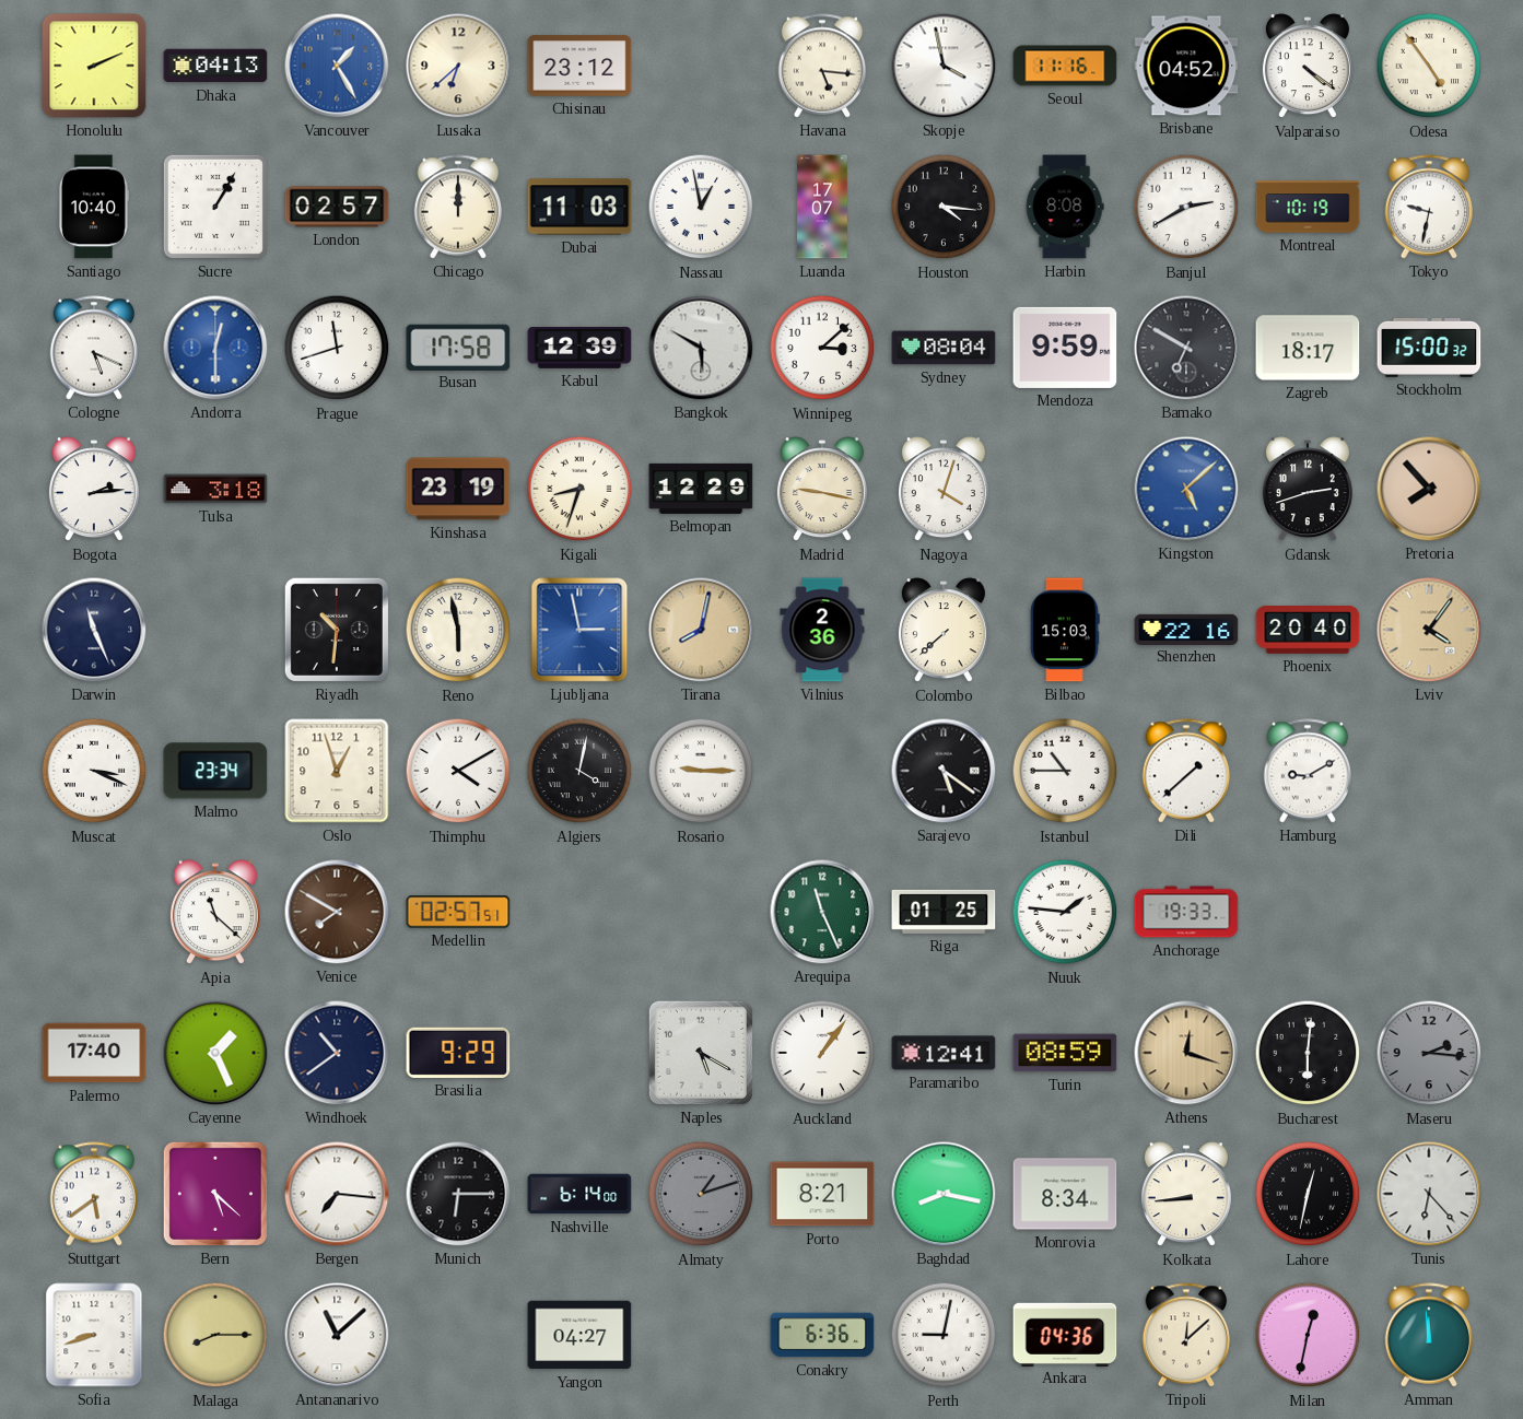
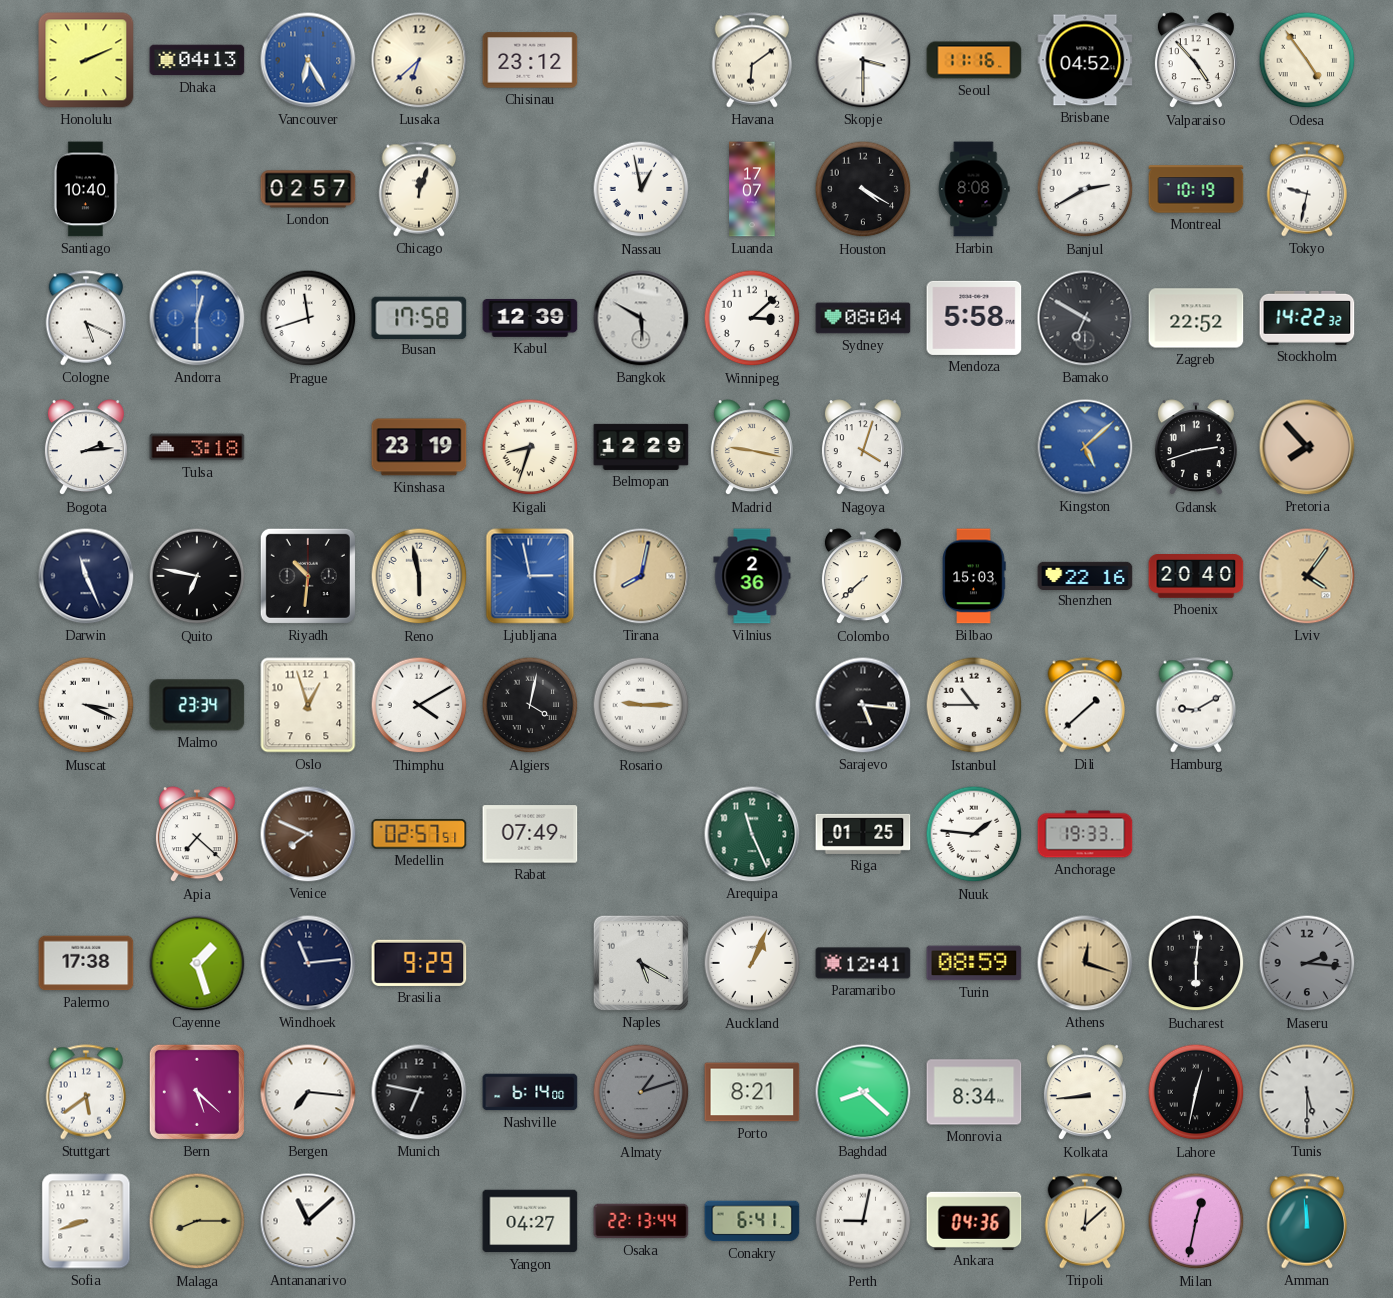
Vancouver: 1:25 -> 6:25 (308, 60)
Havana: 5:16 -> 6:09 (752, 60)
Skopje: 3:58 -> 3:30 (863, 60)
Valparaiso: 4:21 -> 4:53 (1196, 61)
Sucre: 1:05 -> none (215, 207)
Chicago: 12:00 -> 12:03 (419, 189)
Dubai: 11:03 -> none (579, 207)
Houston: 4:16 -> 4:20 (863, 189)
Mendoza: 9:59 -> 5:58 (974, 318)
Zagreb: 18:17 -> 22:52 (1196, 318)
Stockholm: 15:00 -> 14:22 (1307, 318)
Quito: none -> 6:47 (197, 576)
Sarajevo: 5:21 -> 5:16 (863, 705)
Apia: 11:22 -> 7:22 (197, 835)
Venice: 7:50 -> 7:49 (308, 834)
Rabat: none -> 07:49 (530, 834)
Palermo: 17:40 -> 17:38 (86, 963)
Cayenne: 1:26 -> 1:27 (197, 963)
Windhoek: 10:39 -> 11:14 (308, 963)
Auckland: 1:06 -> 1:04 (752, 963)
Munich: 6:15 -> 6:47 (419, 1092)
Baghdad: 8:17 -> 8:22 (863, 1092)
Tunis: 6:23 -> 5:30 (1307, 1092)
Osaka: none -> 22:13 (641, 1221)
Conakry: 6:36 -> 6:41 (752, 1221)
